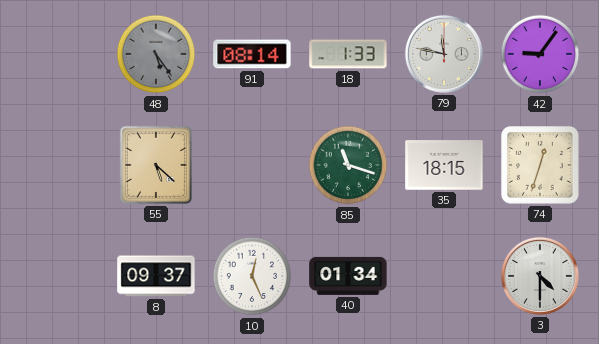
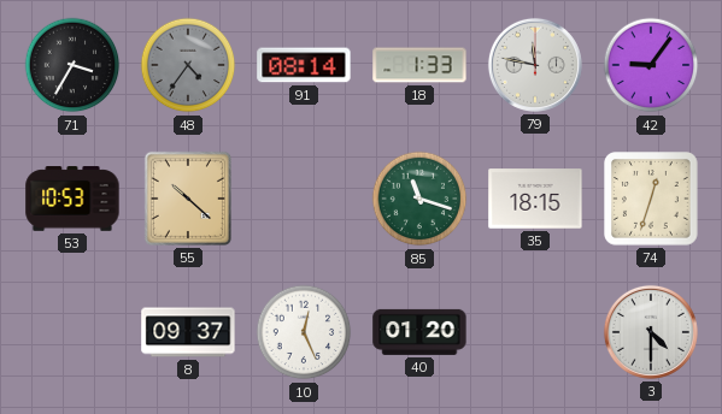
71: none -> 3:35 (72, 65)
48: 5:24 -> 4:36 (188, 65)
53: none -> 10:53 (72, 199)
55: 5:22 -> 10:22 (188, 199)
40: 01:34 -> 01:20 (419, 332)
